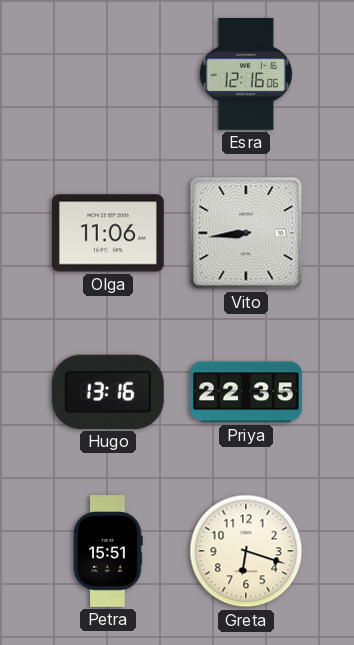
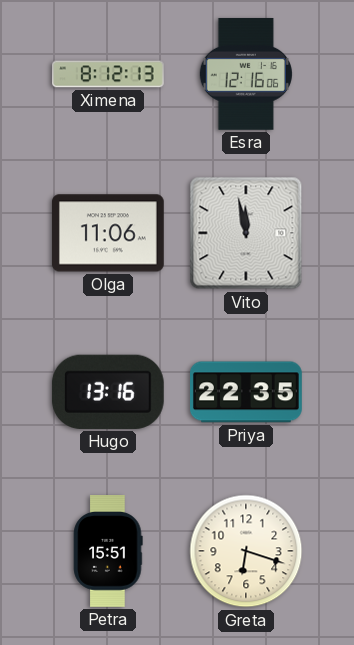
Ximena: none -> 8:12 (109, 74)
Vito: 8:44 -> 11:58 (246, 233)
